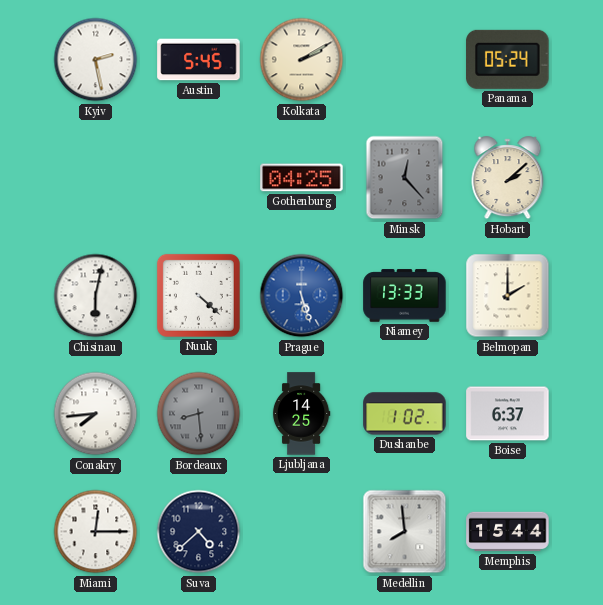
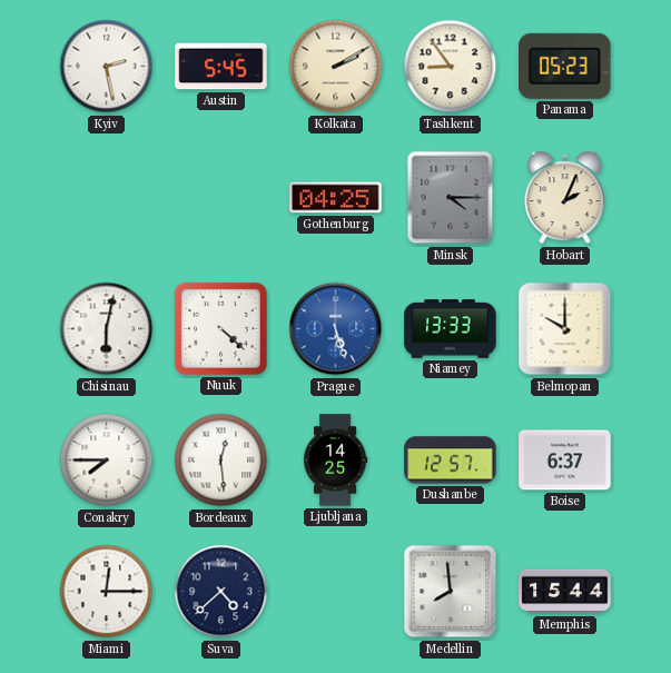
Tashkent: none -> 8:54 (451, 67)
Panama: 05:24 -> 05:23 (565, 66)
Minsk: 12:23 -> 4:15 (451, 198)
Hobart: 2:08 -> 2:04 (565, 198)
Belmopan: 2:00 -> 10:00 (565, 329)
Conakry: 7:44 -> 7:45 (107, 461)
Bordeaux: 8:29 -> 12:29 (221, 461)
Bordeaux dial: grey -> white (221, 461)
Dushanbe: 1:02 -> 12:57 (451, 461)
